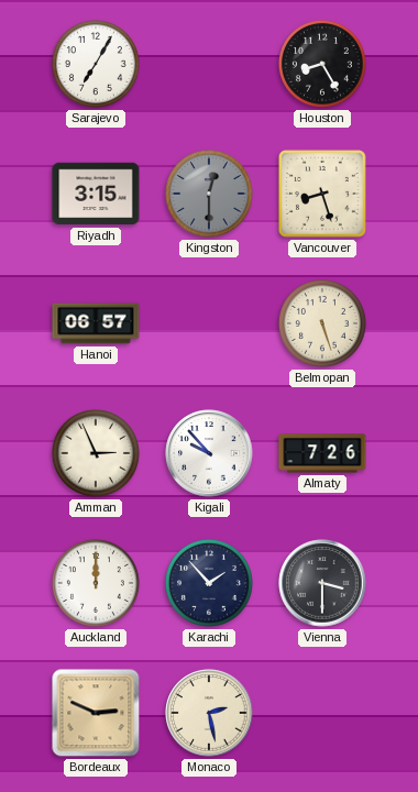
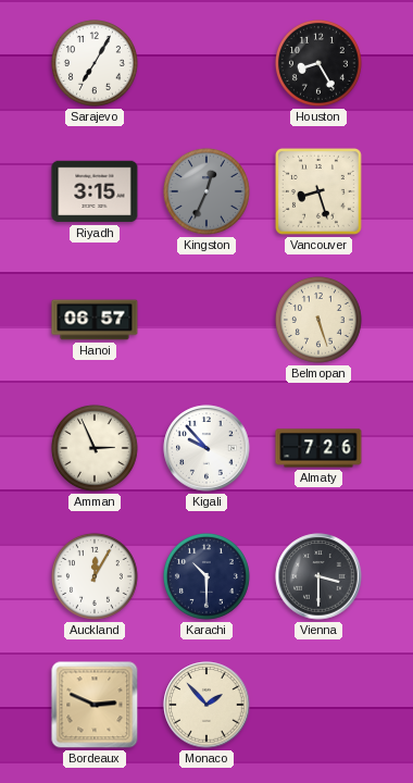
Kingston: 12:30 -> 12:34 (206, 191)
Auckland: 12:00 -> 12:05 (95, 576)
Karachi: 1:53 -> 10:30 (206, 576)
Monaco: 2:28 -> 1:53 (206, 705)
